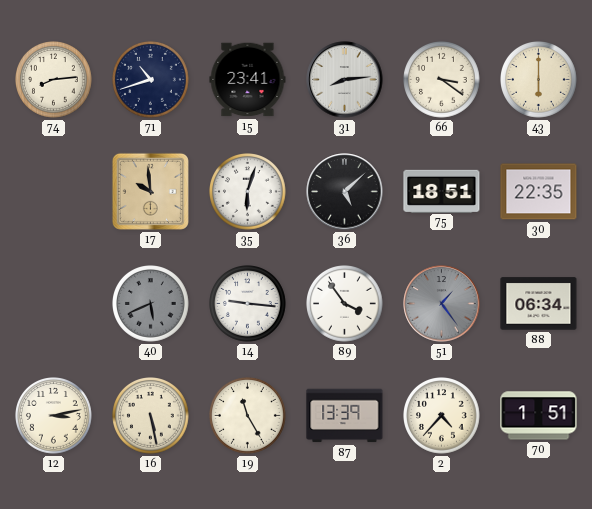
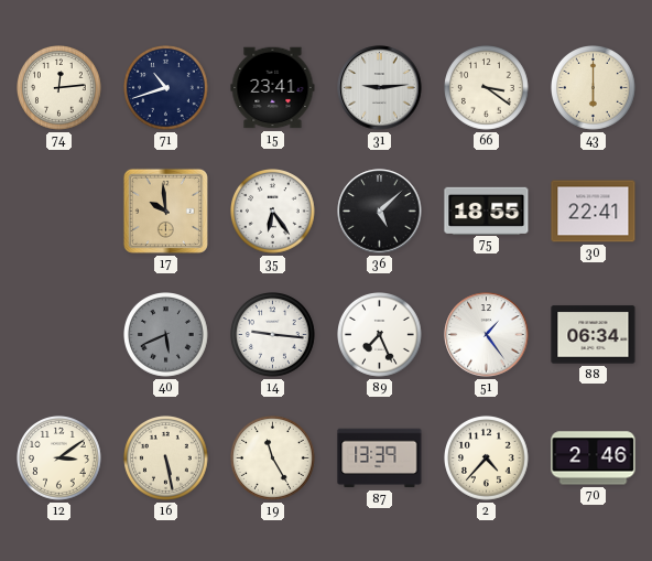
74: 8:14 -> 12:14 (59, 88)
31: 8:14 -> 9:14 (380, 88)
35: 6:03 -> 6:24 (273, 212)
75: 18:51 -> 18:55 (487, 211)
30: 22:35 -> 22:41 (594, 212)
89: 3:54 -> 7:26 (380, 335)
51 dial: grey -> white (487, 335)
12: 3:13 -> 3:09 (59, 458)
70: 1:51 -> 2:46 (594, 458)
